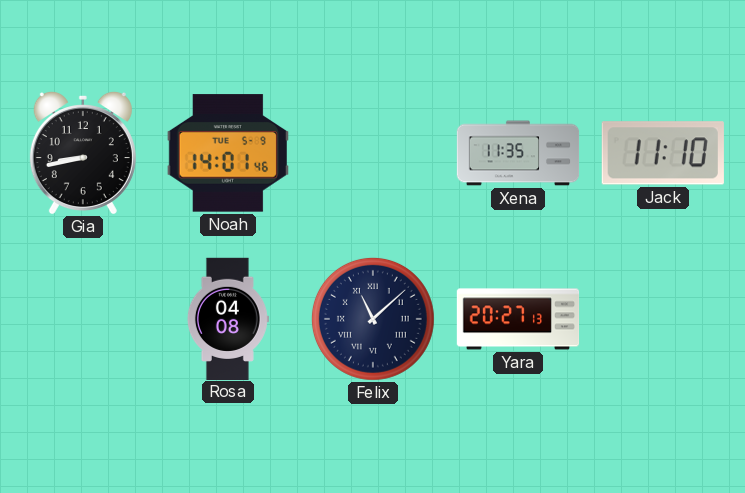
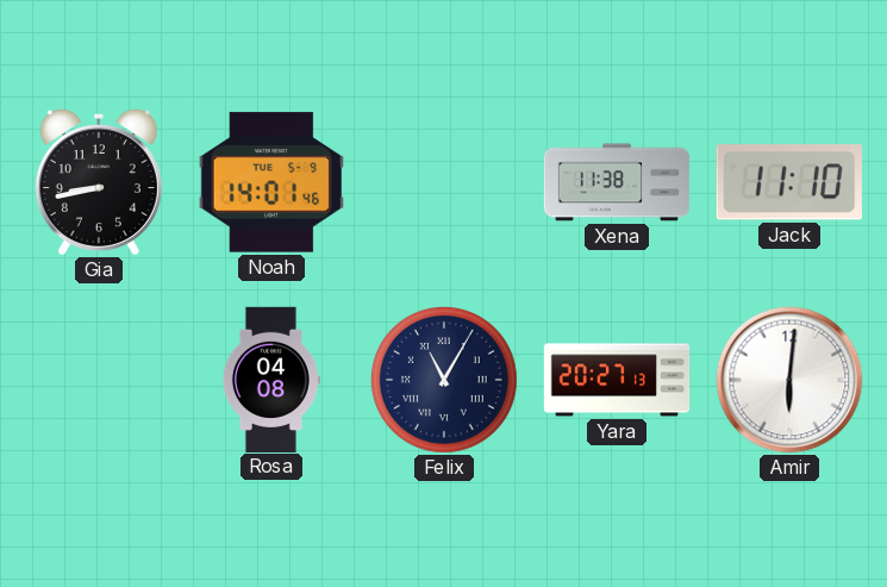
Xena: 11:35 -> 11:38 (617, 182)
Felix: 11:08 -> 11:05 (444, 380)
Amir: none -> 6:01 (789, 380)
